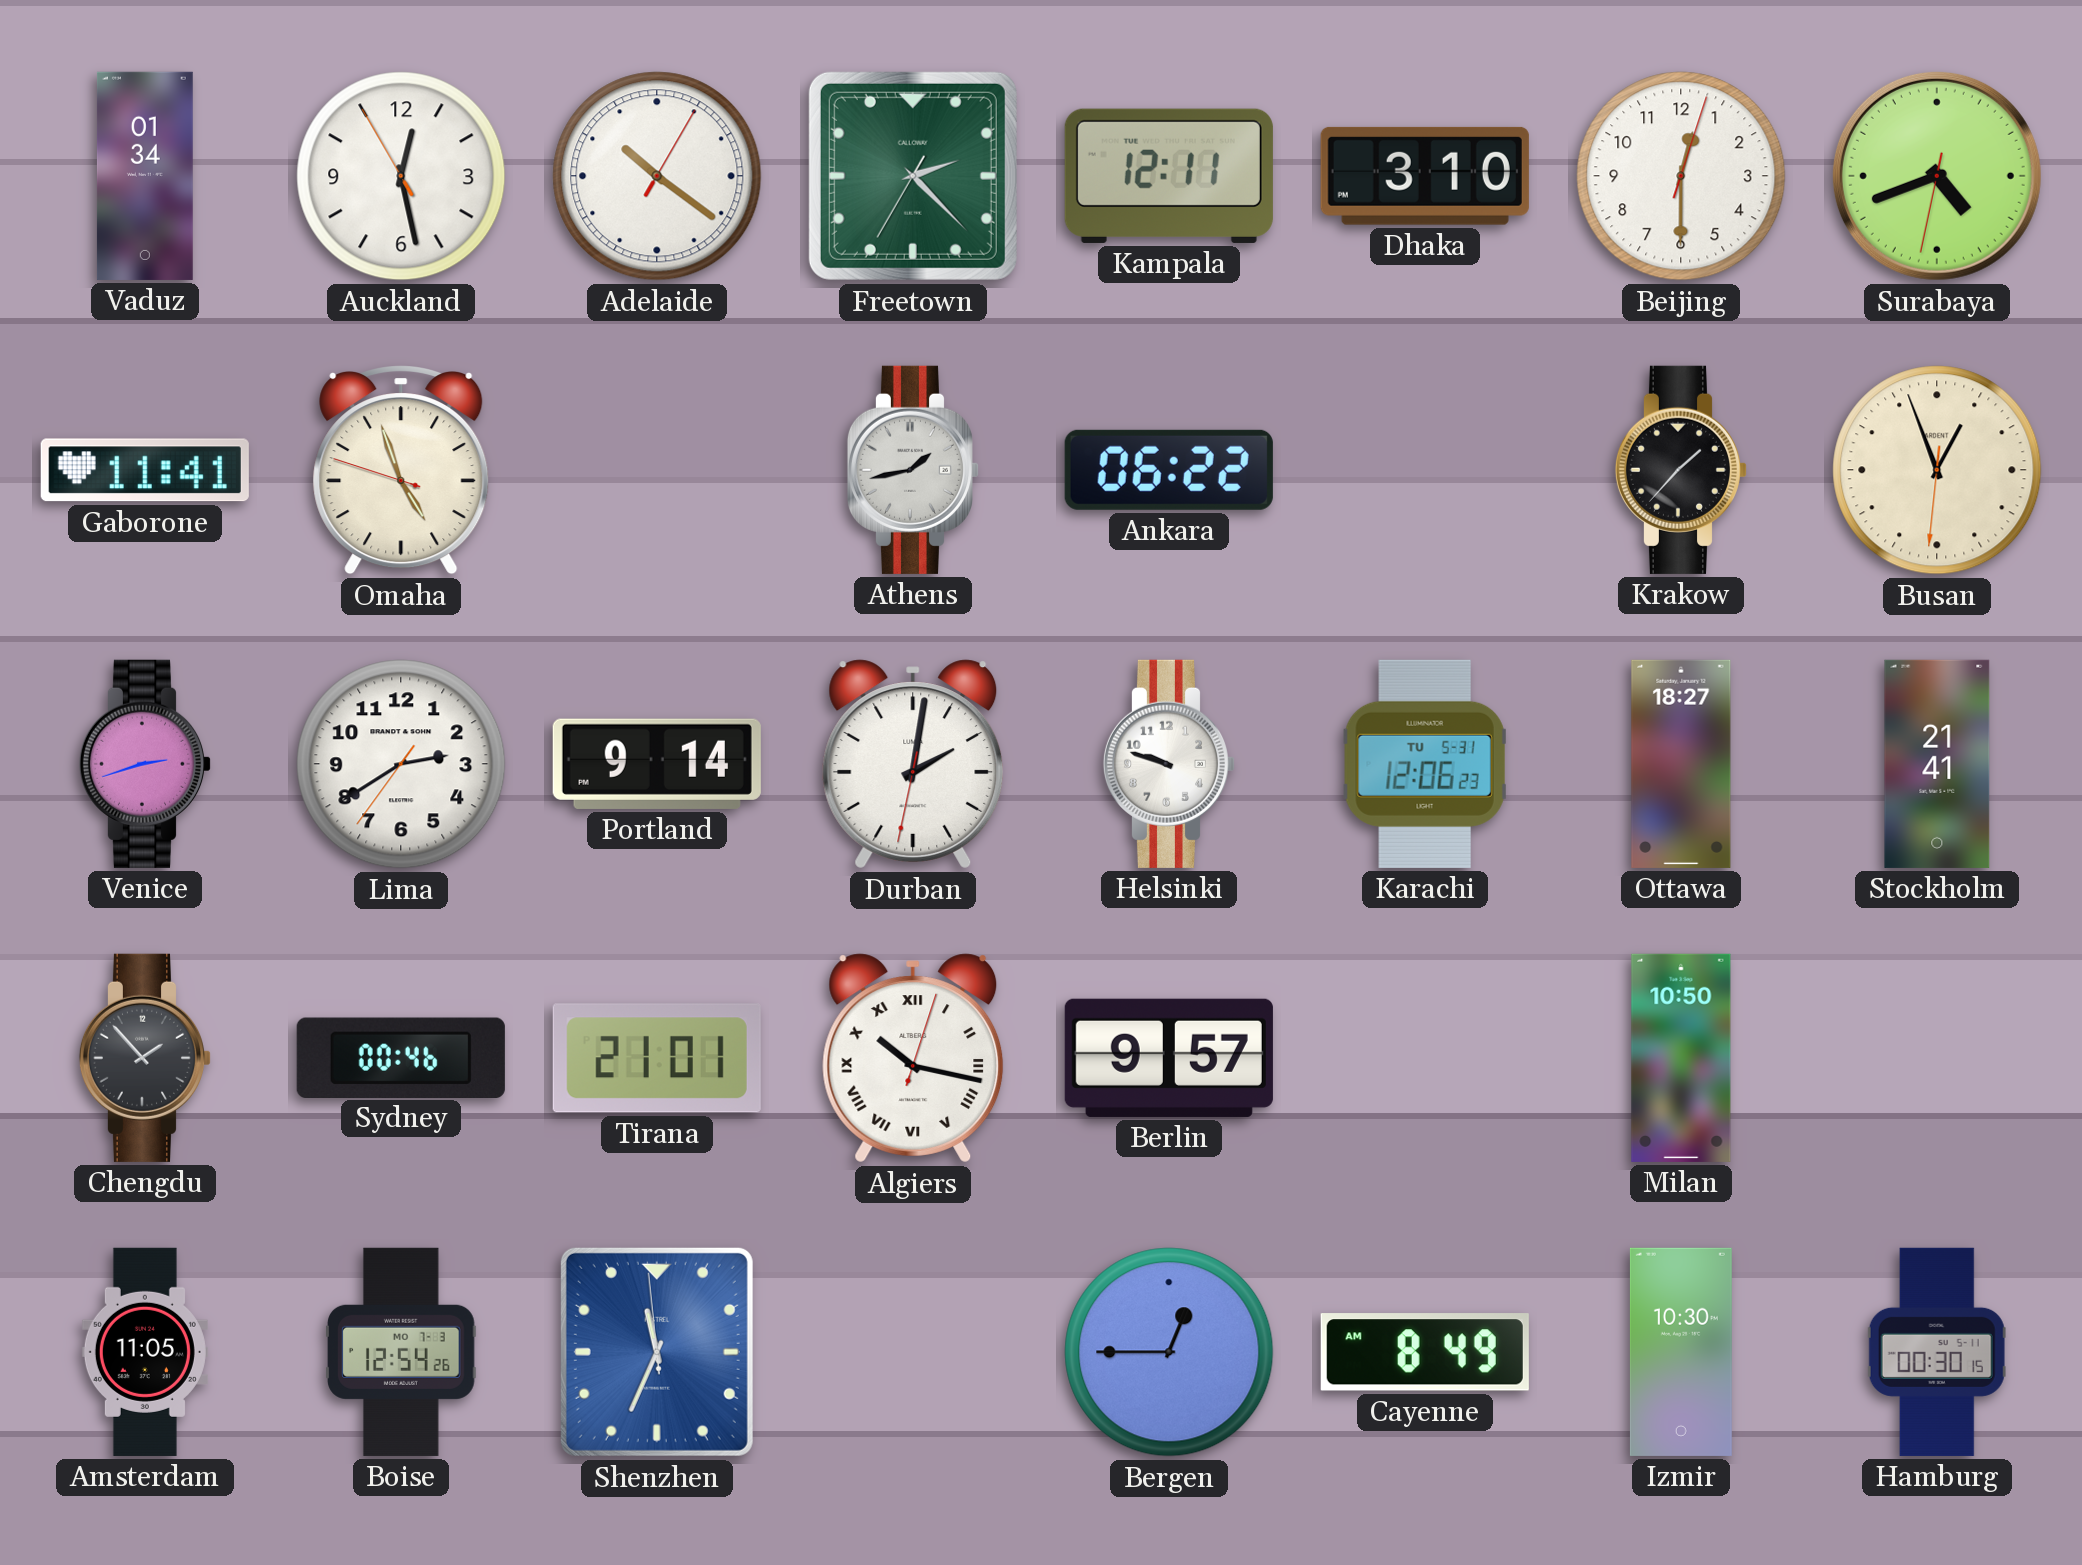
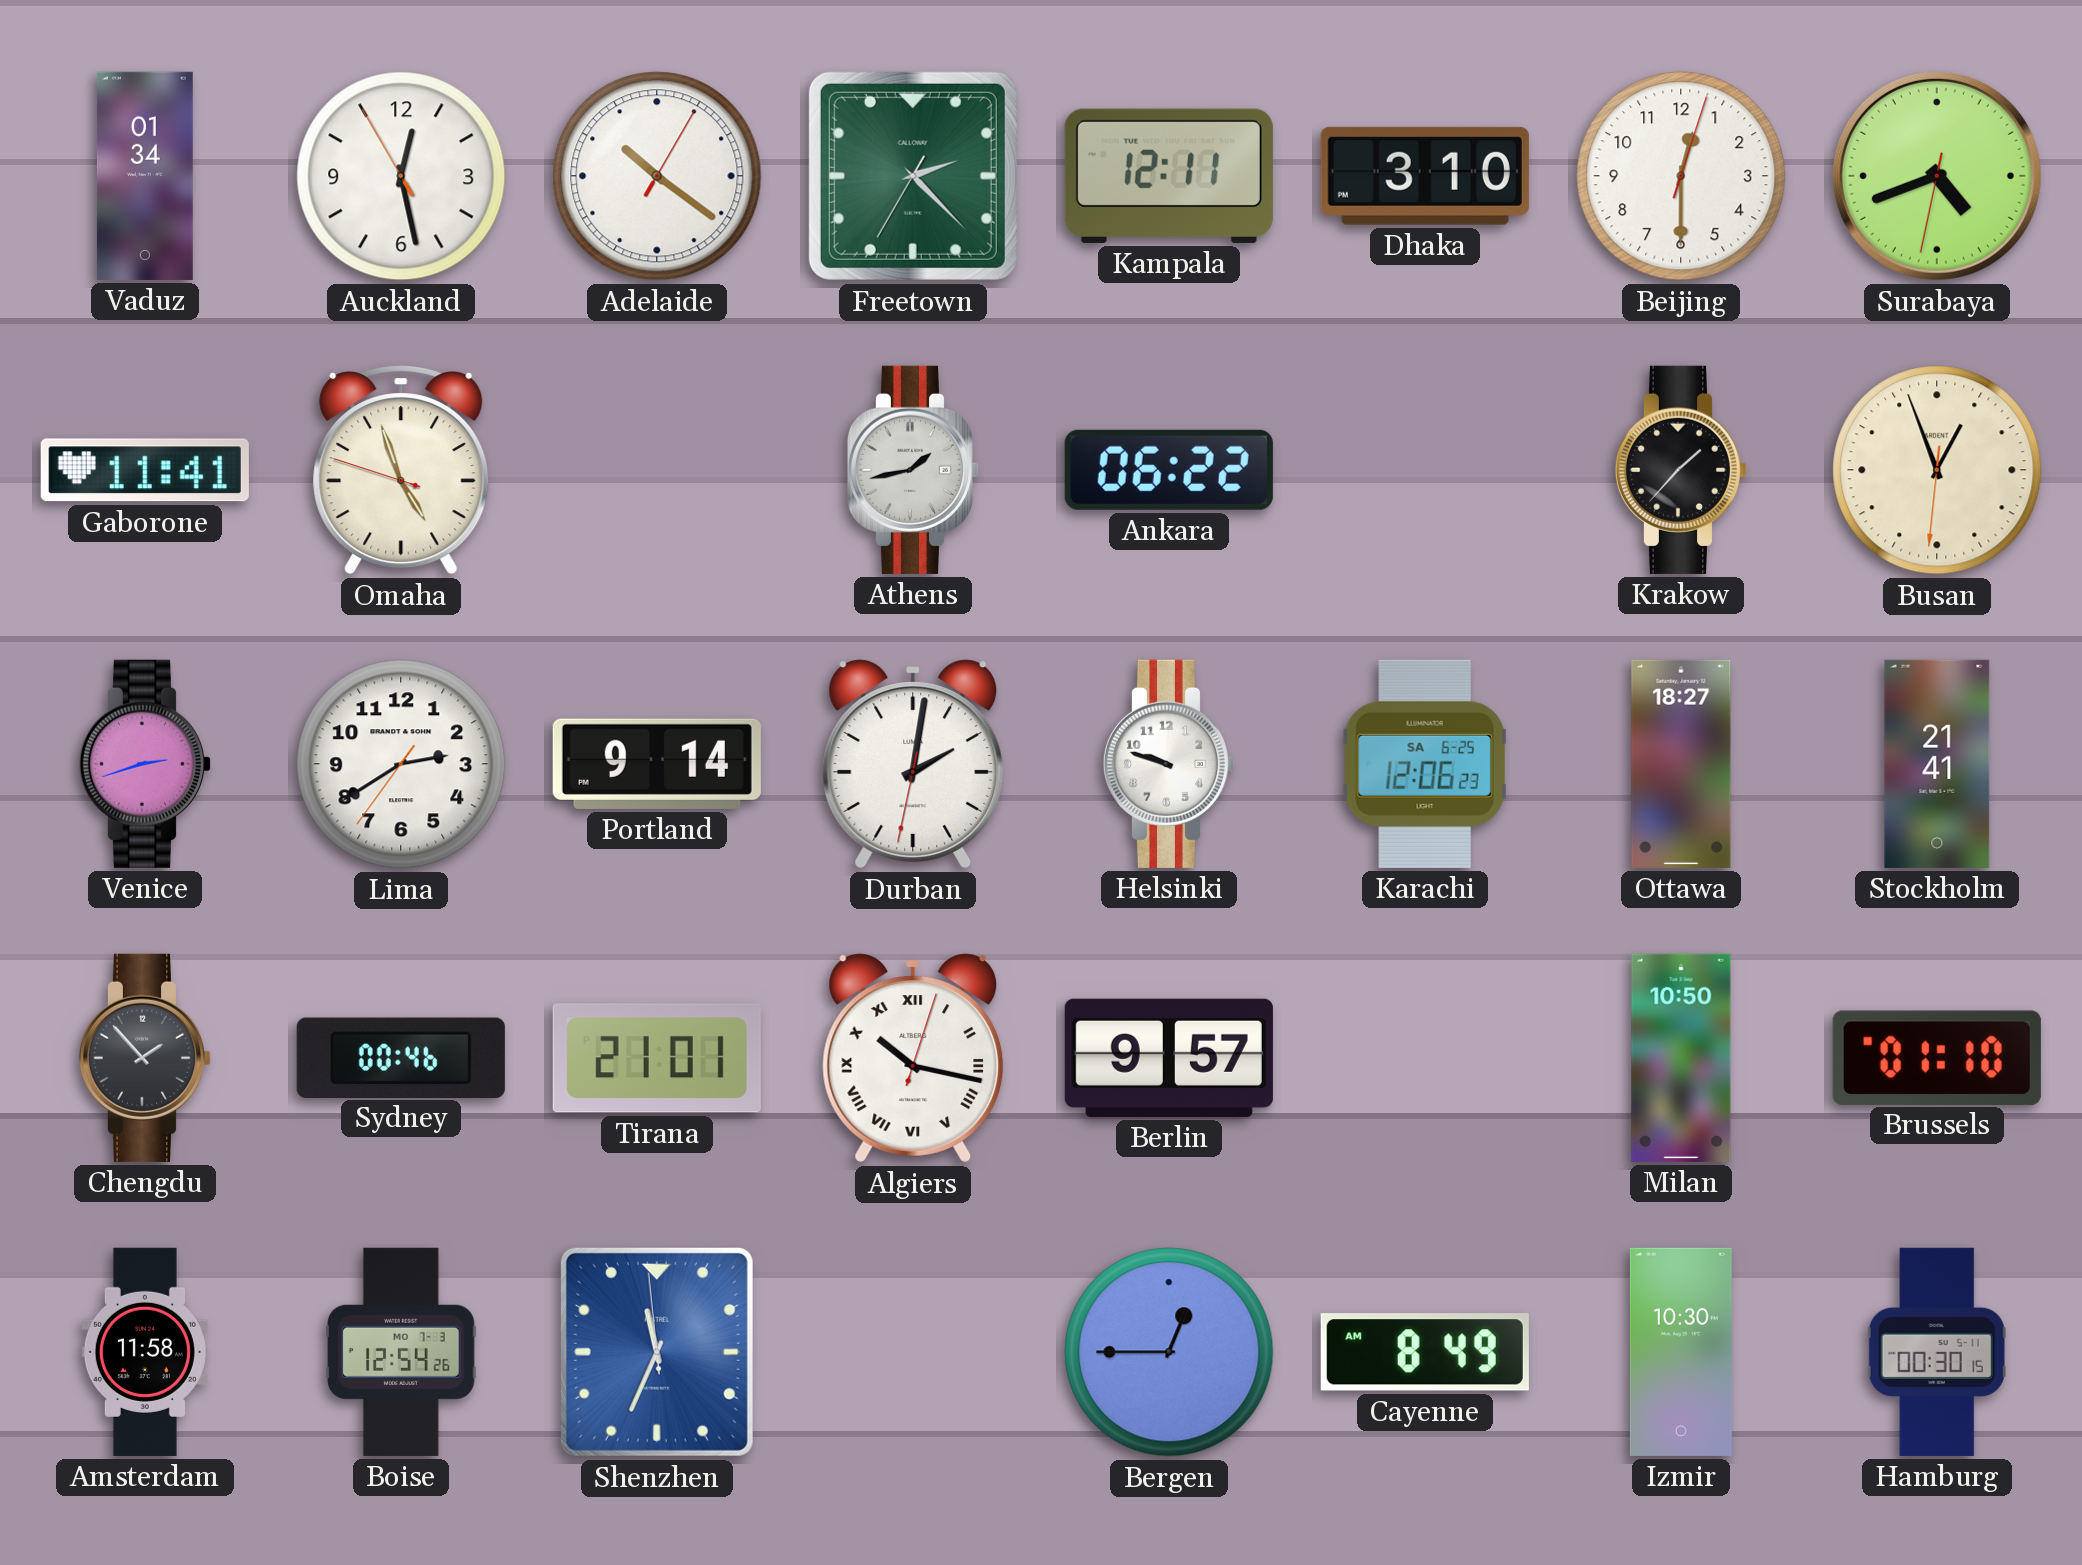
Karachi date: TU 5-31 -> SA 6-25 (1425, 764)
Brussels: none -> 01:10 (1937, 1057)
Amsterdam: 11:05 -> 11:58 (145, 1352)
